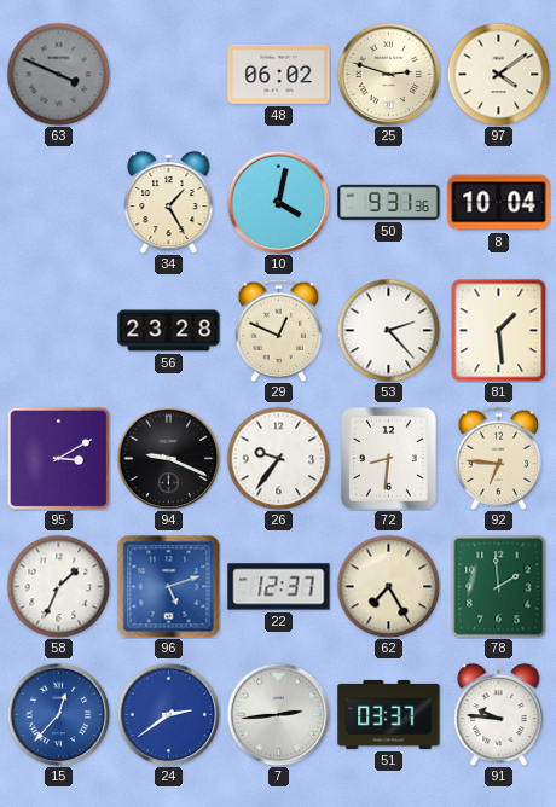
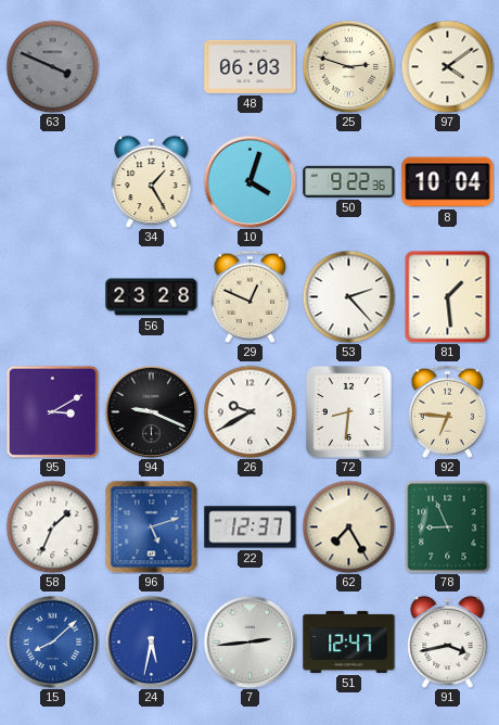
48: 06:02 -> 06:03 (251, 66)
10: 4:02 -> 4:03 (250, 181)
50: 9:31 -> 9:22 (349, 181)
26: 9:36 -> 9:40 (250, 411)
78: 1:59 -> 8:56 (448, 526)
15: 12:37 -> 8:08 (52, 641)
24: 2:39 -> 5:32 (151, 641)
51: 03:37 -> 12:47 (349, 641)
91: 9:46 -> 3:43 (448, 641)
